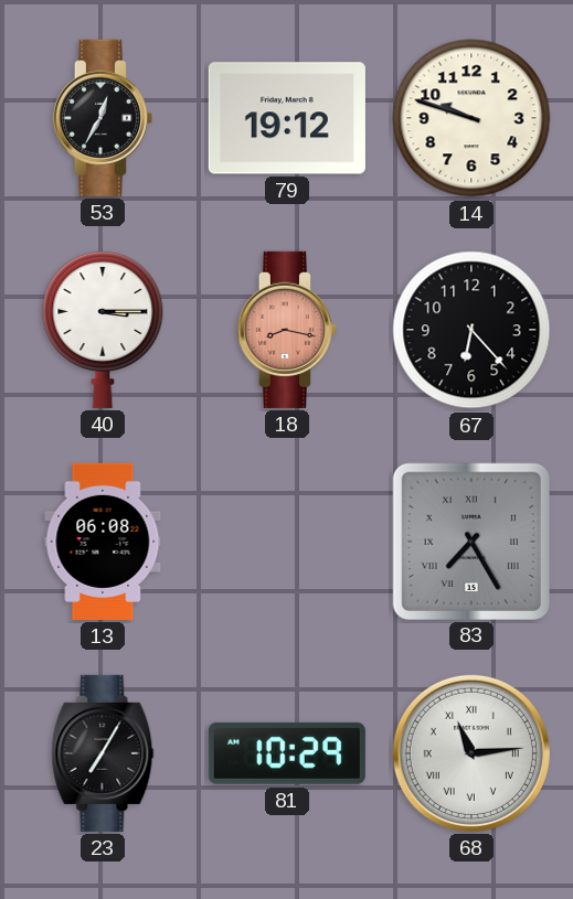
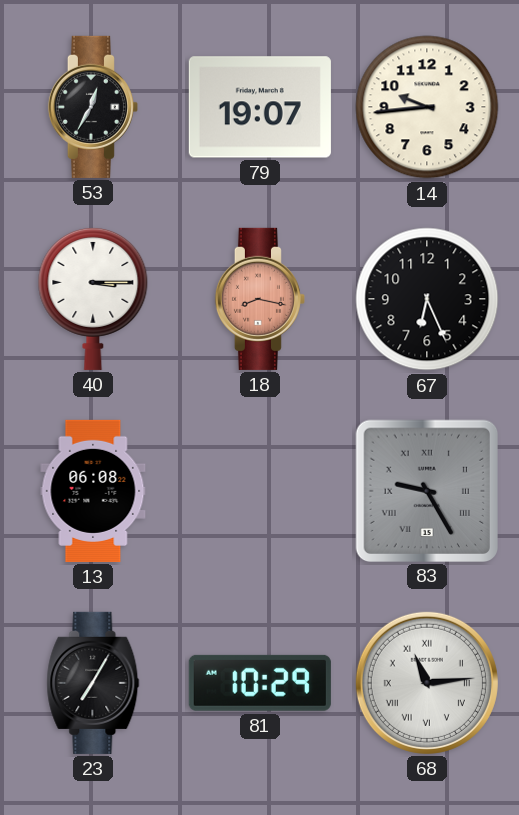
79: 19:12 -> 19:07 (260, 107)
14: 9:48 -> 9:44 (427, 107)
67: 6:23 -> 6:26 (427, 299)
83: 7:25 -> 9:25 (426, 490)
